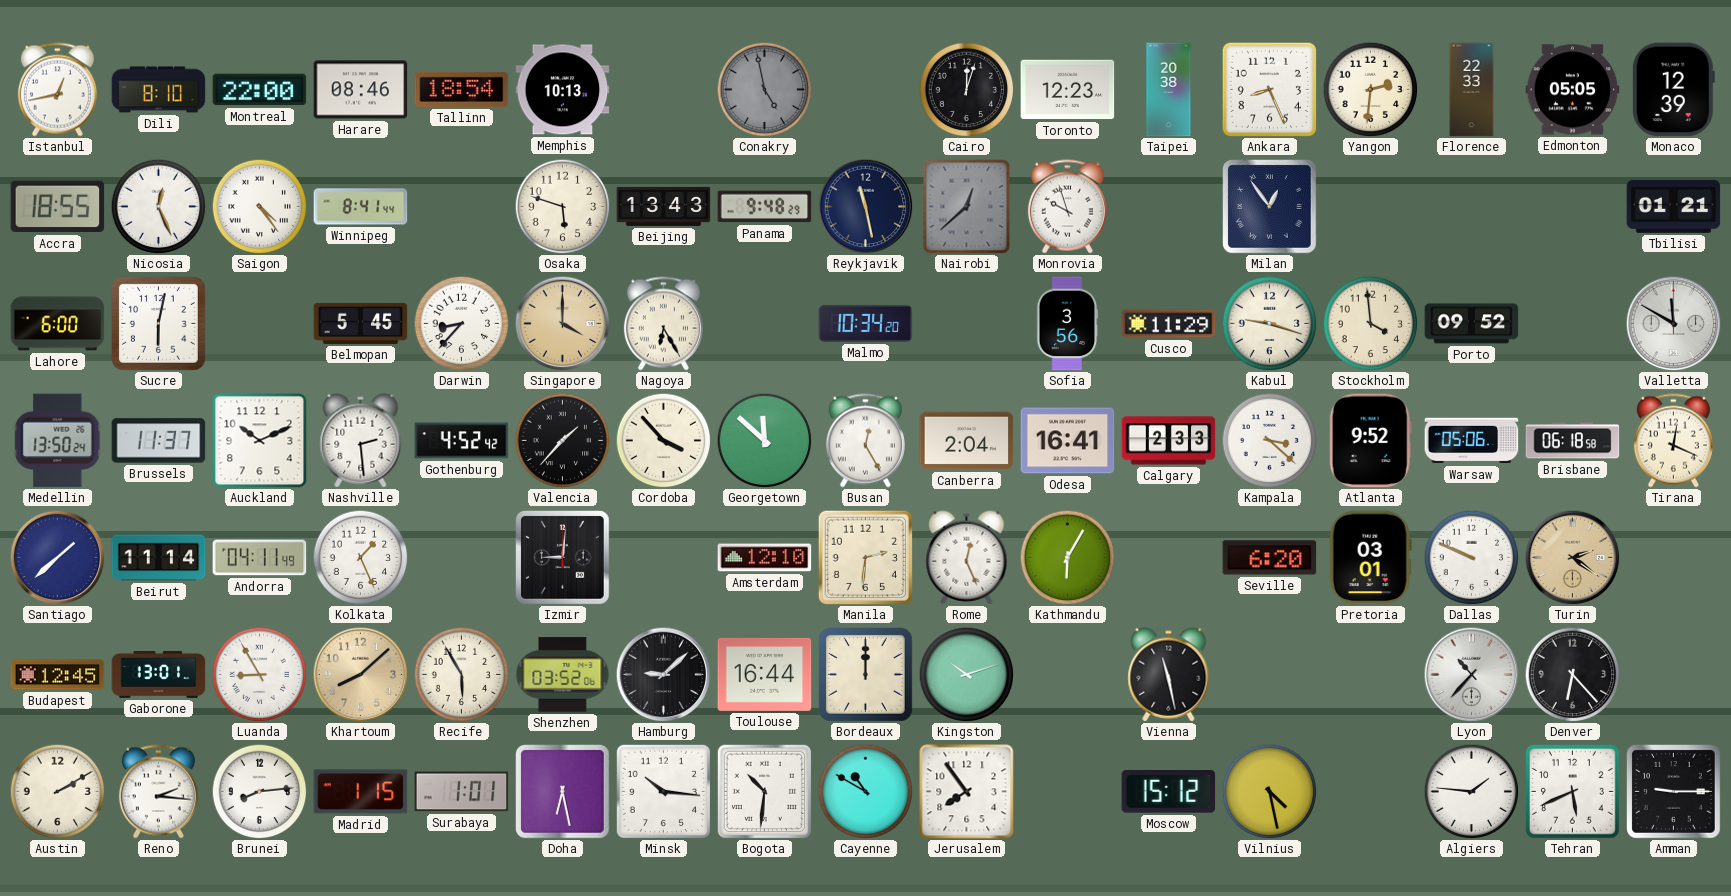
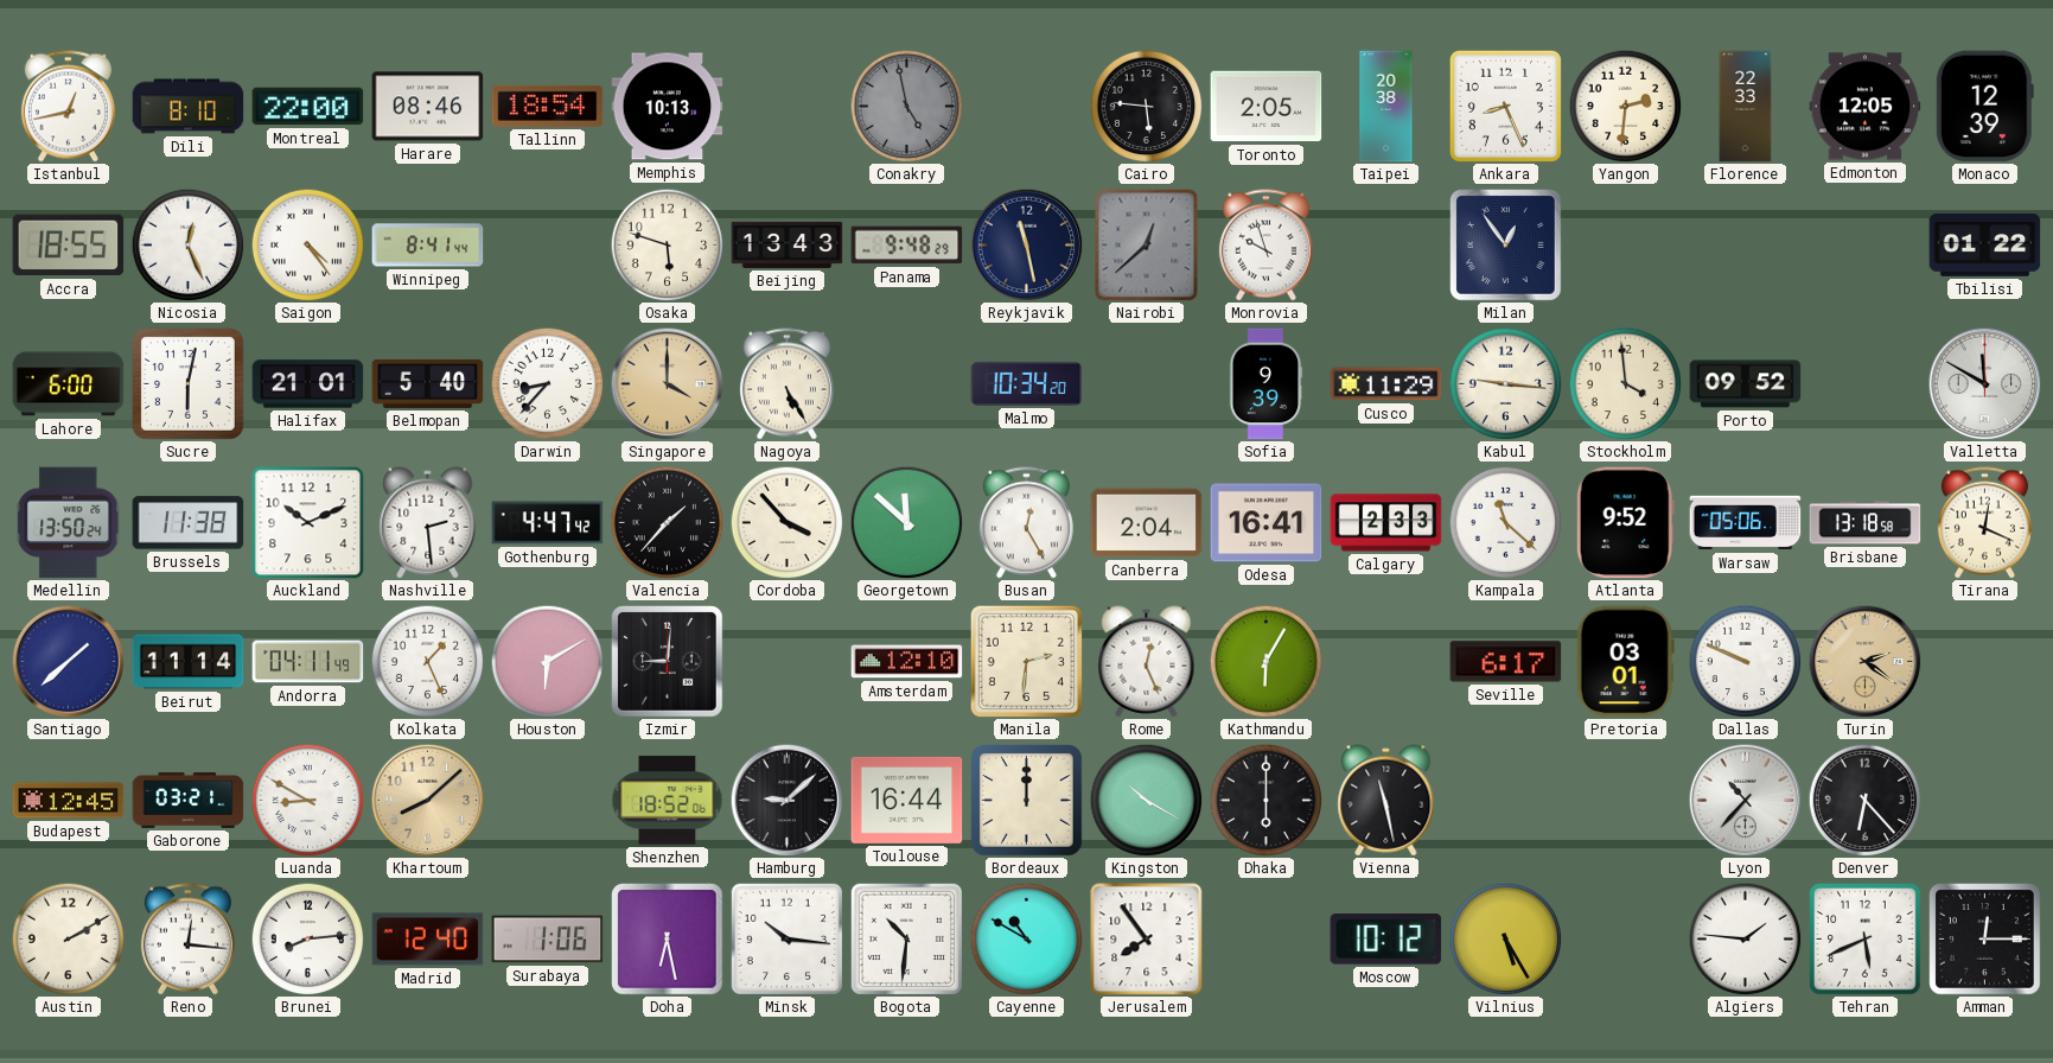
Cairo: 12:03 -> 5:46 (1146, 106)
Toronto: 12:23 -> 2:05 (1267, 107)
Edmonton: 05:05 -> 12:05 (1866, 107)
Tbilisi: 01:21 -> 01:22 (1985, 244)
Halifax: none -> 21:01 (308, 384)
Belmopan: 5:45 -> 5:40 (428, 383)
Nagoya: 6:25 -> 5:25 (786, 384)
Sofia: 3:56 -> 9:39 (1265, 384)
Kabul: 9:18 -> 9:16 (1505, 383)
Brussels: 11:37 -> 11:38 (189, 523)
Gothenburg: 4:52 -> 4:47 (548, 523)
Kampala: 3:22 -> 11:22 (1505, 522)
Brisbane: 06:18 -> 13:18 (1866, 523)
Houston: none -> 6:10 (547, 661)
Seville: 6:20 -> 6:17 (1506, 662)
Gaborone: 13:01 -> 03:21 (189, 800)
Luanda: 8:55 -> 8:50 (307, 800)
Recife: 5:55 -> none (461, 674)
Shenzhen: 03:52 -> 18:52 (668, 801)
Kingston: 10:12 -> 10:20 (1146, 800)
Dhaka: none -> 6:00 (1265, 800)
Reno: 2:16 -> 12:16 (187, 940)
Madrid: 1:15 -> 12:40 (428, 940)
Surabaya: 1:01 -> 1:06 (548, 940)
Moscow: 15:12 -> 10:12 (1386, 940)
Vilnius: 4:28 -> 5:25 (1505, 938)
Amman: 9:15 -> 12:15 (1985, 940)
